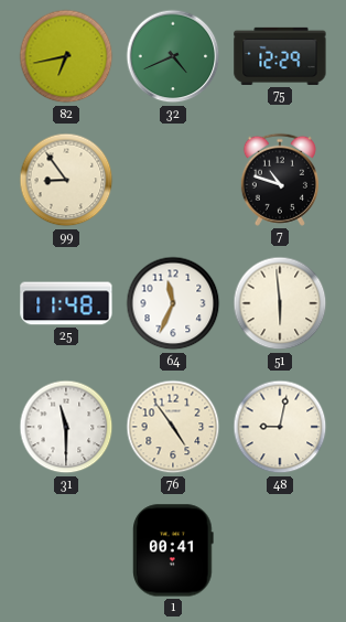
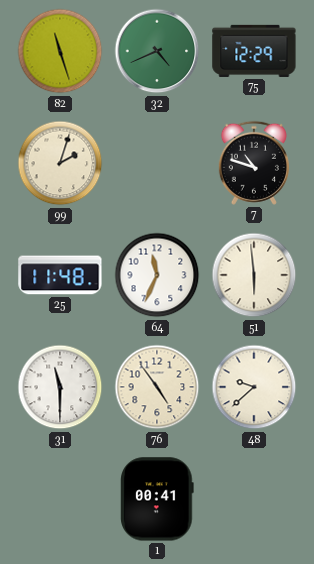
82: 6:43 -> 11:27 (60, 51)
99: 8:54 -> 2:03 (60, 163)
48: 9:02 -> 9:38 (254, 387)
